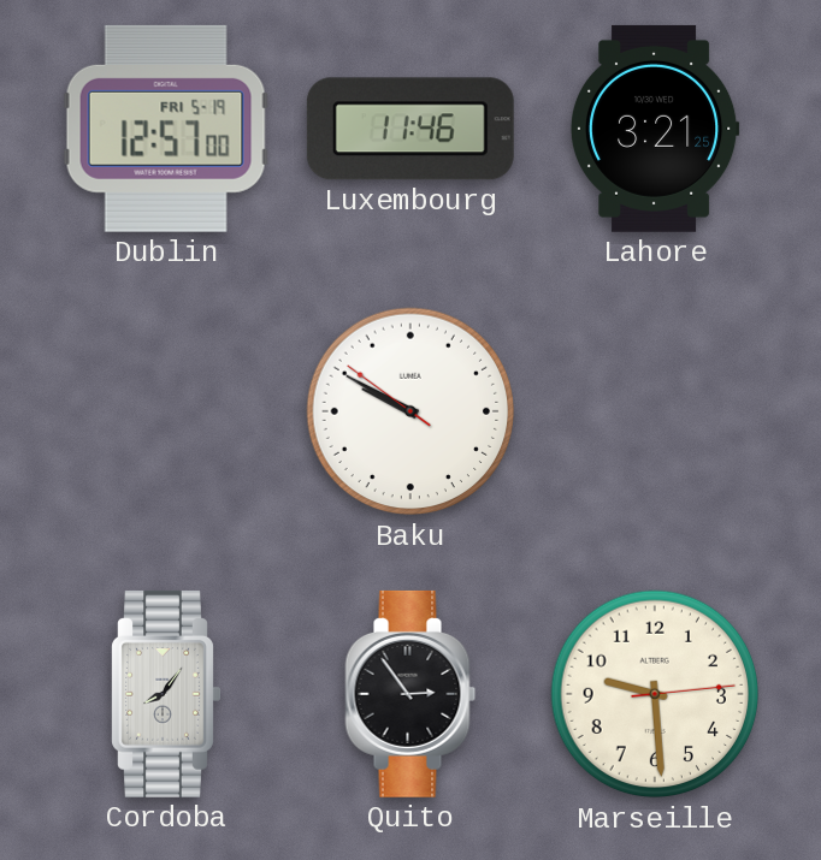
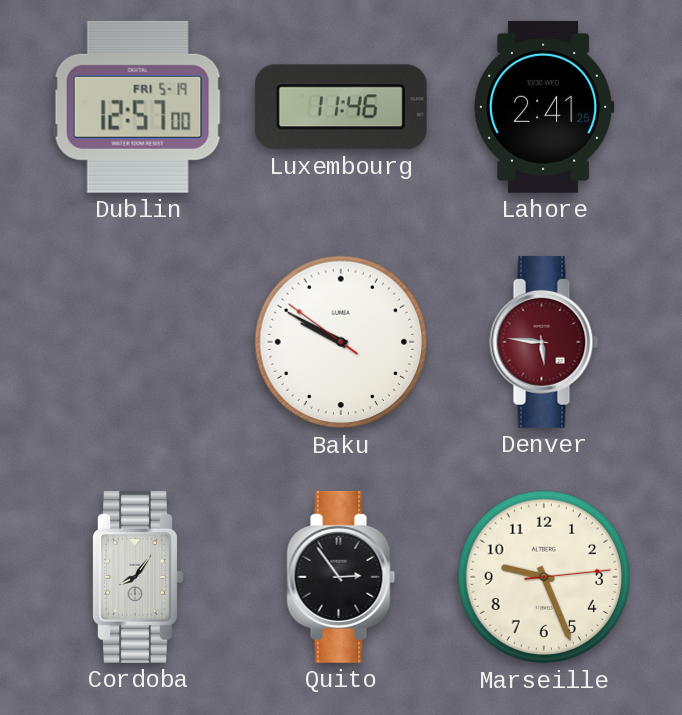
Lahore: 3:21 -> 2:41 (544, 107)
Denver: none -> 5:46 (544, 342)
Marseille: 9:29 -> 9:26 (544, 577)
